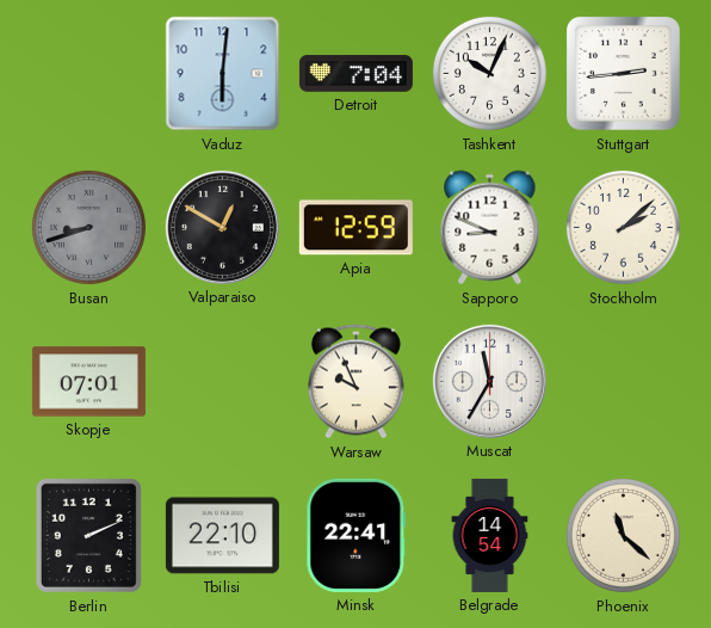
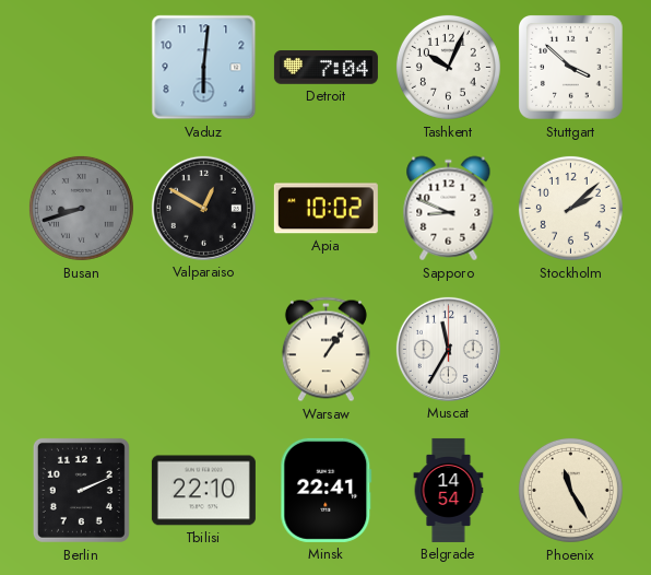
Stuttgart: 2:44 -> 3:52 (571, 68)
Apia: 12:59 -> 10:02 (325, 209)
Skopje: 07:01 -> none (88, 382)
Warsaw: 9:56 -> 1:06 (325, 350)
Phoenix: 11:22 -> 11:25 (570, 490)
